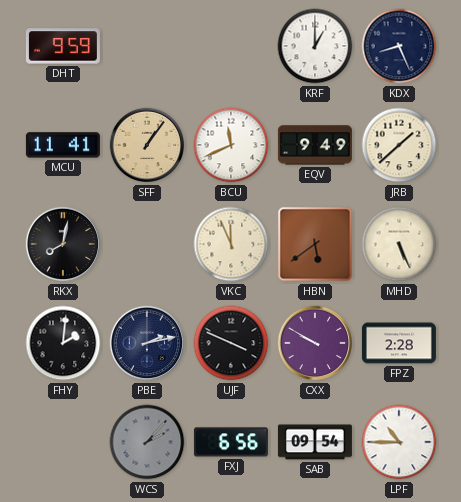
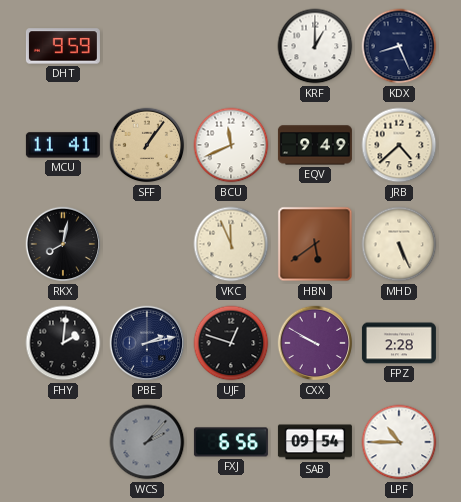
JRB: 1:38 -> 4:38 (399, 145)
UJF: 3:49 -> 12:48 (231, 343)
